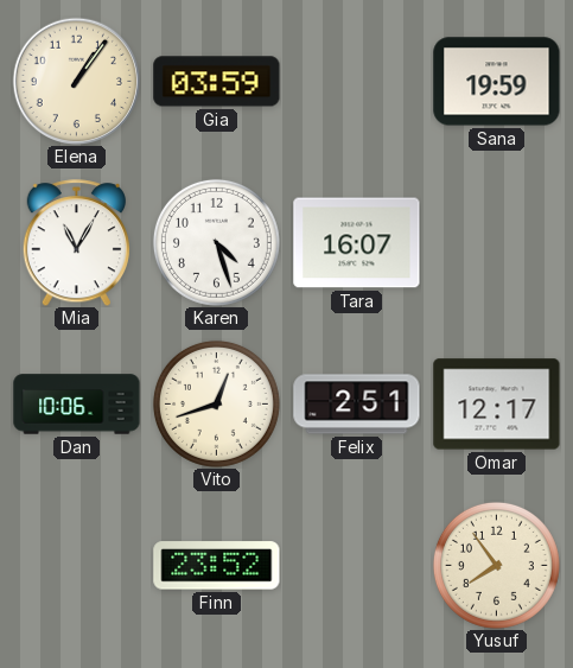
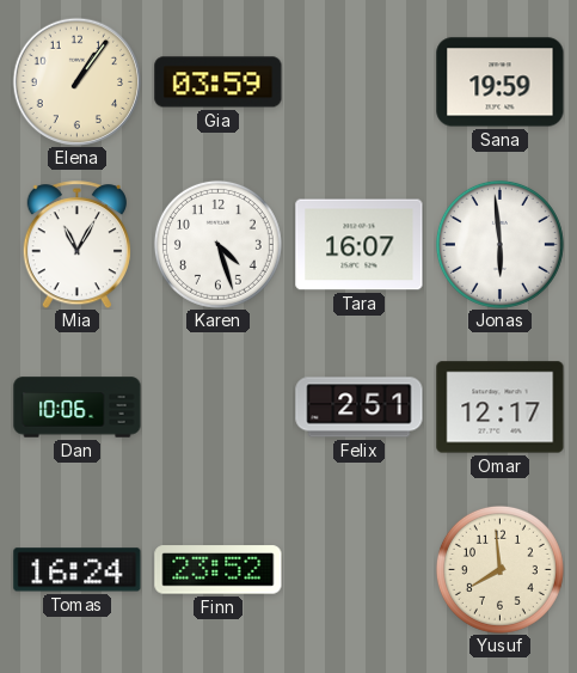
Jonas: none -> 5:59 (499, 244)
Vito: 12:42 -> none (216, 403)
Tomas: none -> 16:24 (78, 570)
Yusuf: 7:54 -> 7:59 (499, 569)
